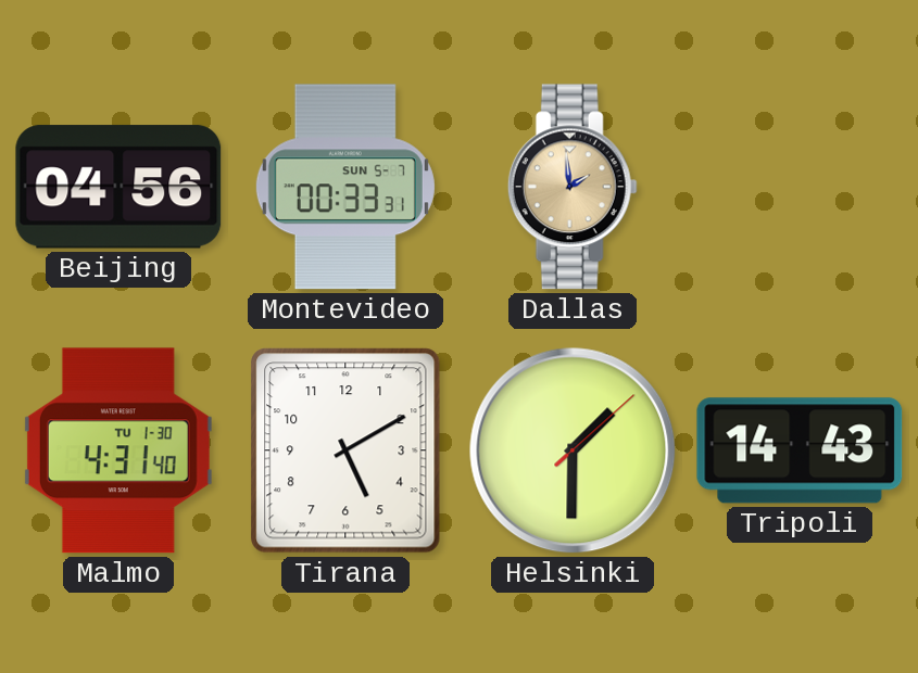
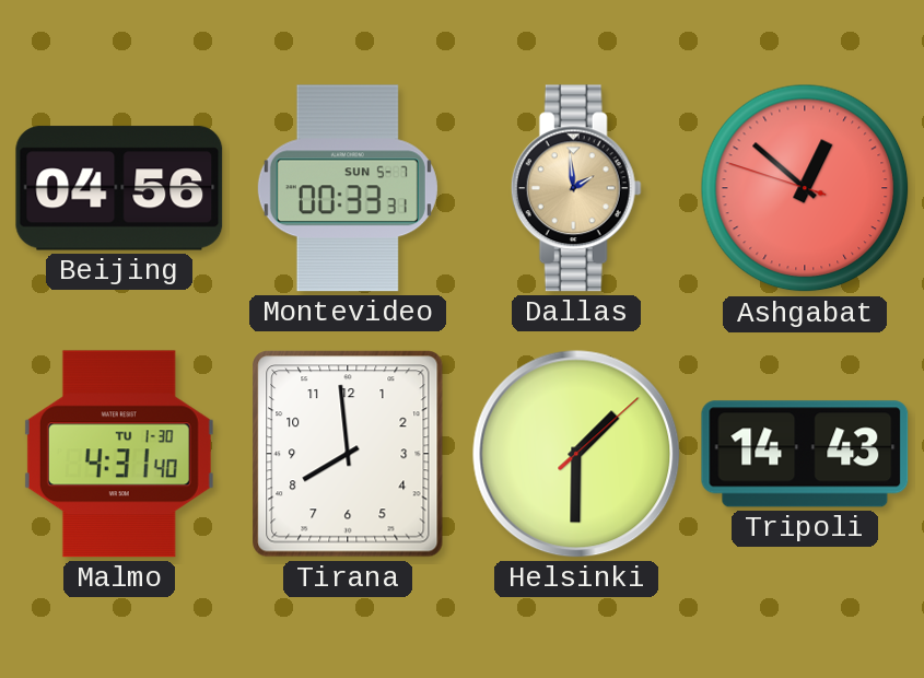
Ashgabat: none -> 12:51 (805, 188)
Tirana: 5:10 -> 7:59 (348, 454)
